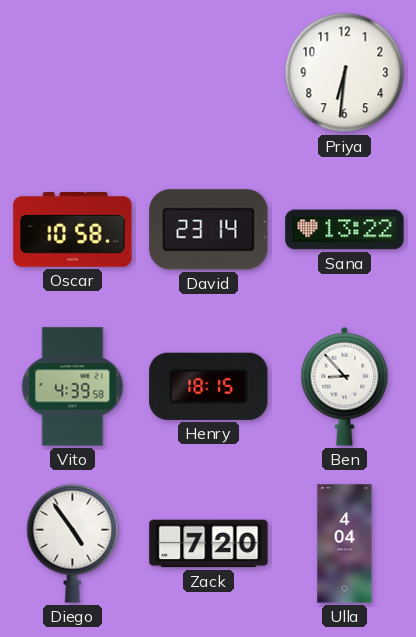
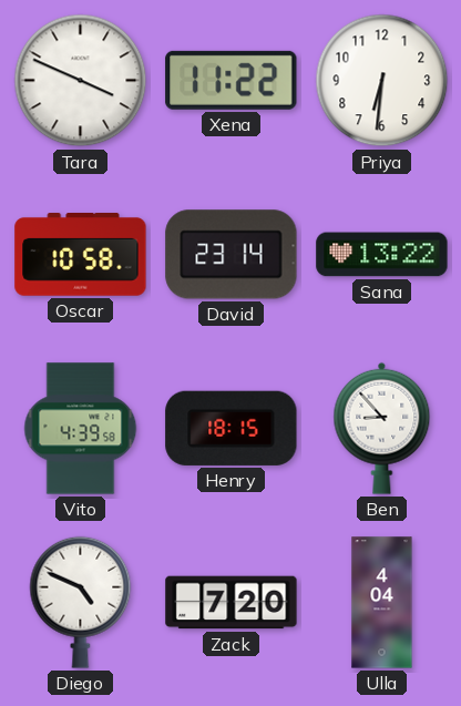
Tara: none -> 3:49 (81, 81)
Xena: none -> 11:22 (232, 80)
Diego: 4:54 -> 4:49 (81, 602)
